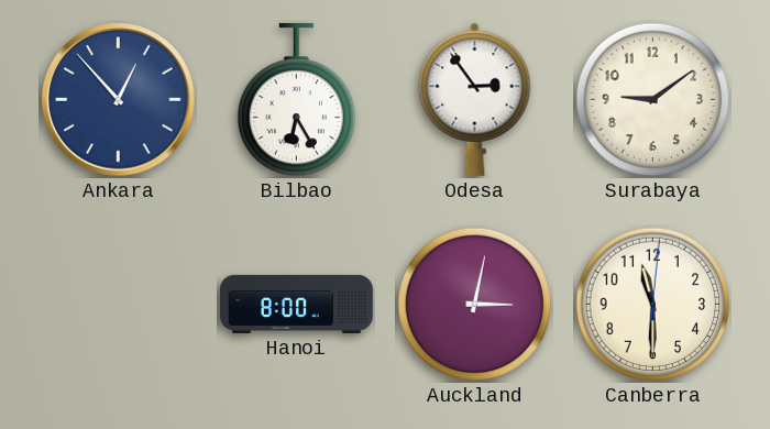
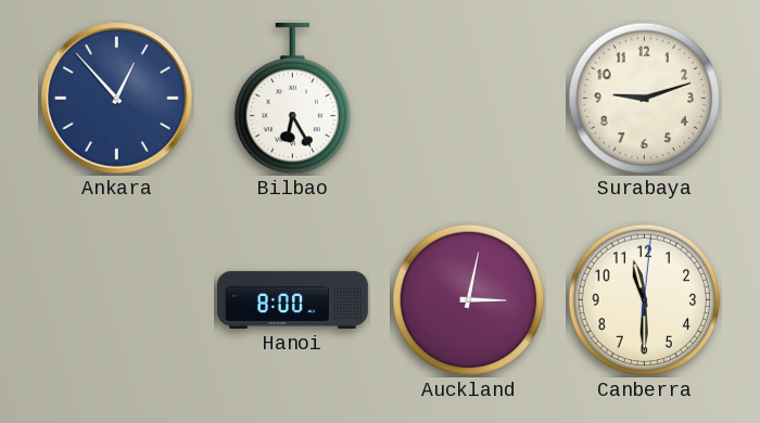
Odesa: 2:54 -> none (475, 99)
Surabaya: 9:09 -> 9:12 (645, 99)
